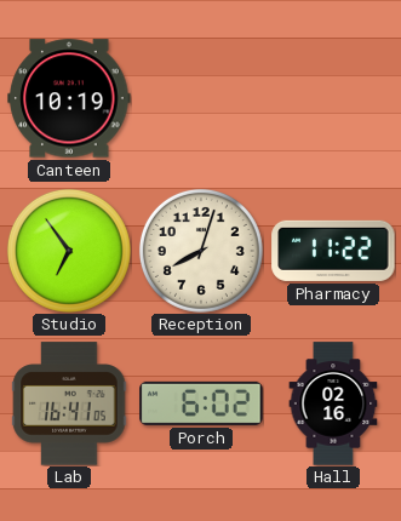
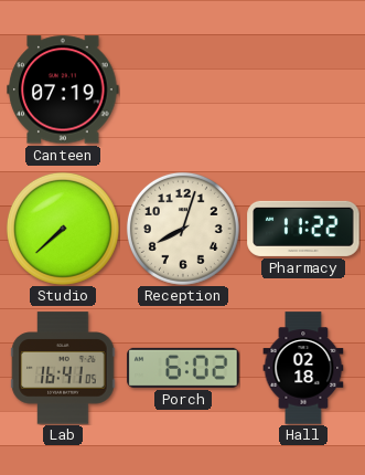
Canteen: 10:19 -> 07:19 (63, 89)
Studio: 6:54 -> 7:38 (63, 229)
Hall: 02:16 -> 02:18 (303, 368)
